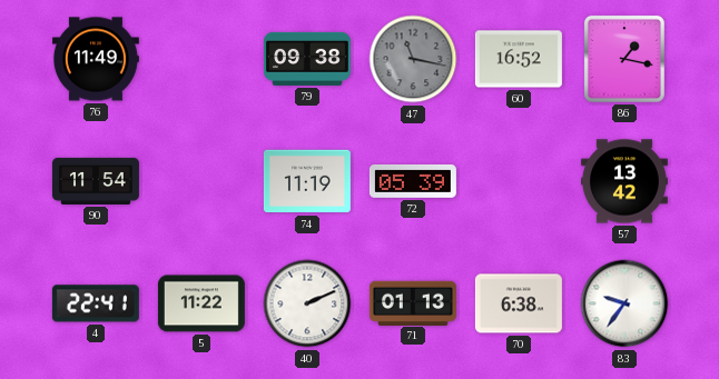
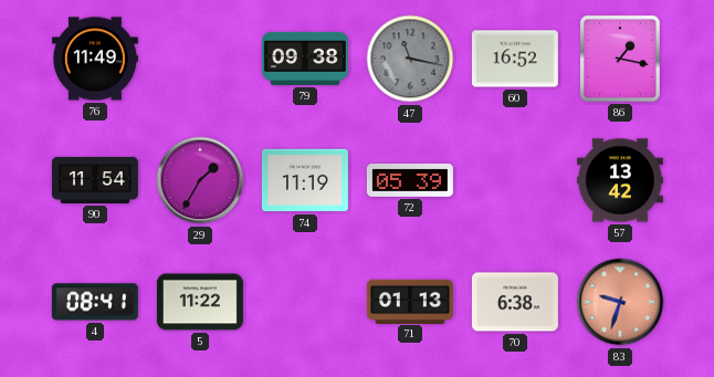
29: none -> 1:35 (200, 180)
4: 22:41 -> 08:41 (95, 302)
40: 2:11 -> none (307, 303)
83: 9:36 -> 9:33 (620, 302)
83 dial: white -> salmon (620, 302)
